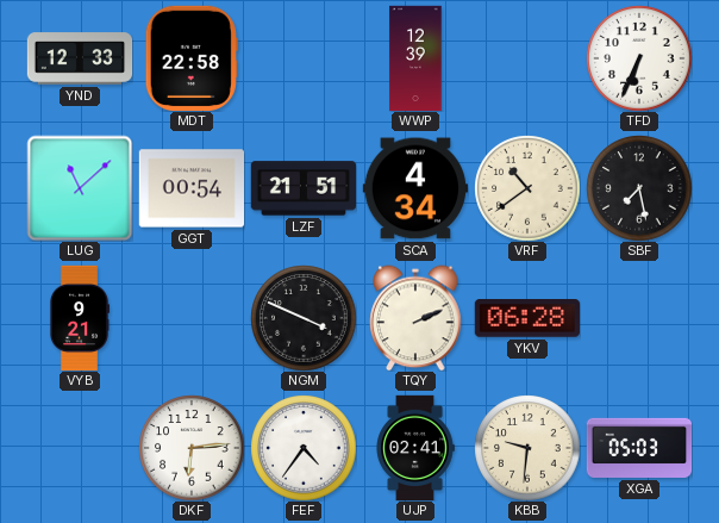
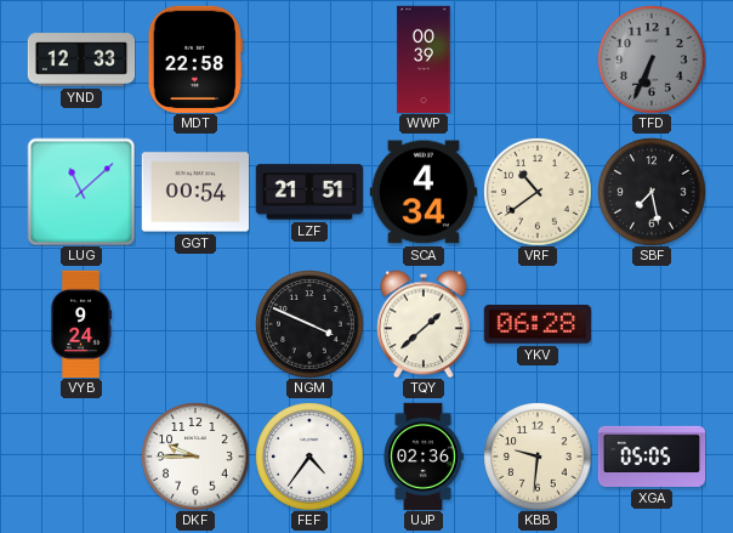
WWP: 12:39 -> 00:39 (424, 59)
TFD dial: white -> grey (652, 59)
VYB: 9:21 -> 9:24 (80, 324)
TQY: 2:11 -> 1:38 (424, 324)
DKF: 6:14 -> 9:45 (195, 457)
UJP: 02:41 -> 02:36 (424, 457)
XGA: 05:03 -> 05:05 (652, 457)
